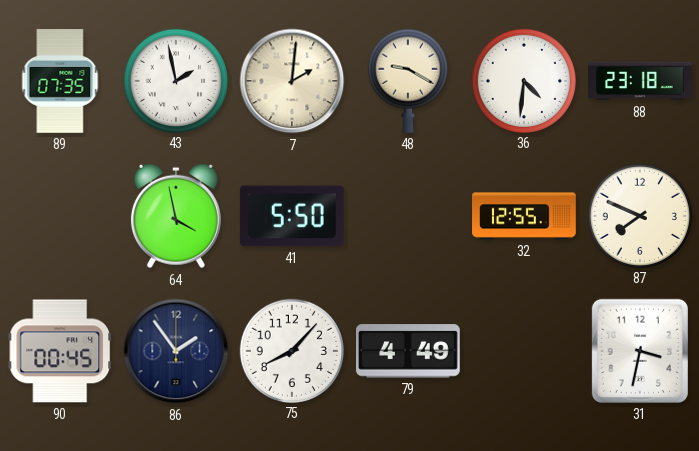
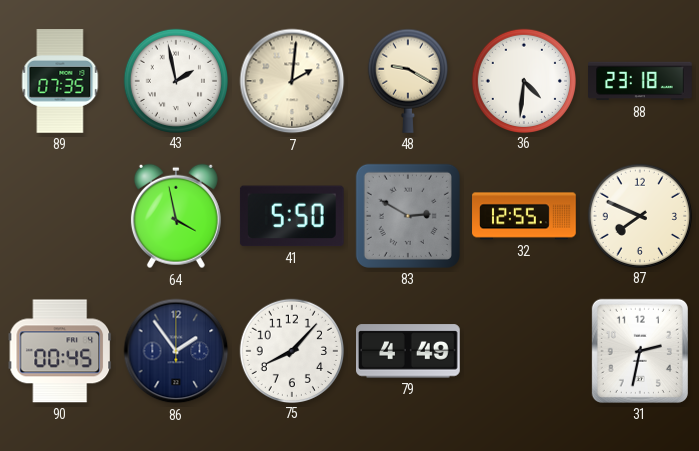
83: none -> 2:50 (408, 216)
31: 3:32 -> 2:32 (640, 351)
